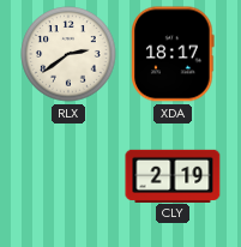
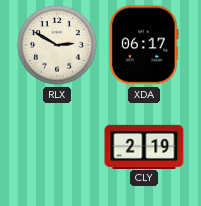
RLX: 2:39 -> 2:50 (57, 45)
XDA: 18:17 -> 06:17 (144, 45)
